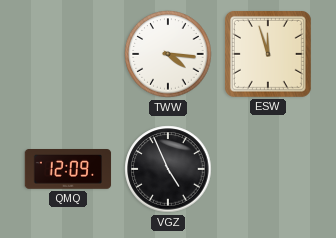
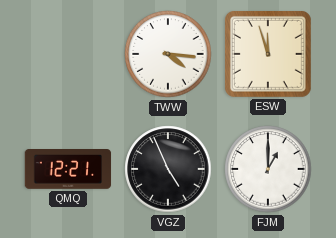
QMQ: 12:09 -> 12:21 (68, 170)
FJM: none -> 1:00 (268, 169)
